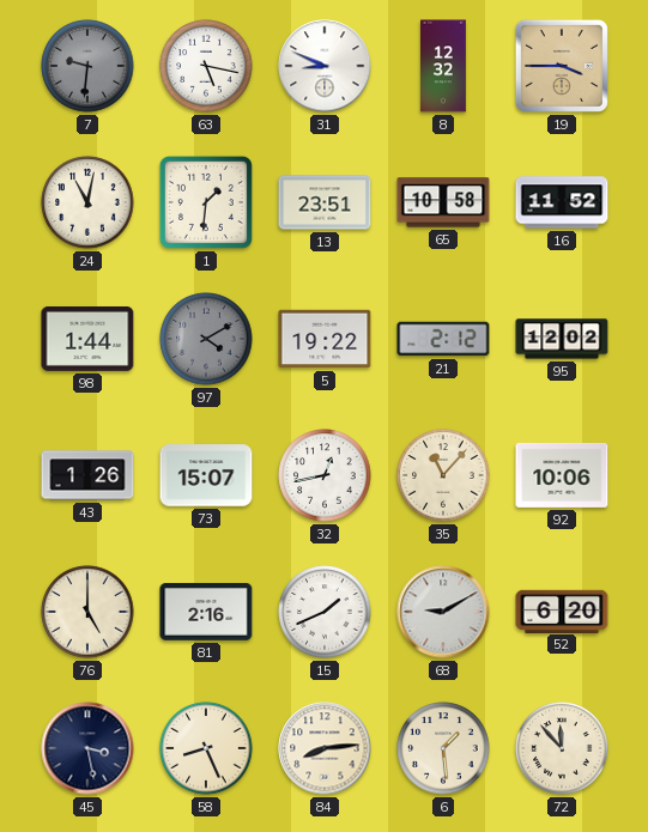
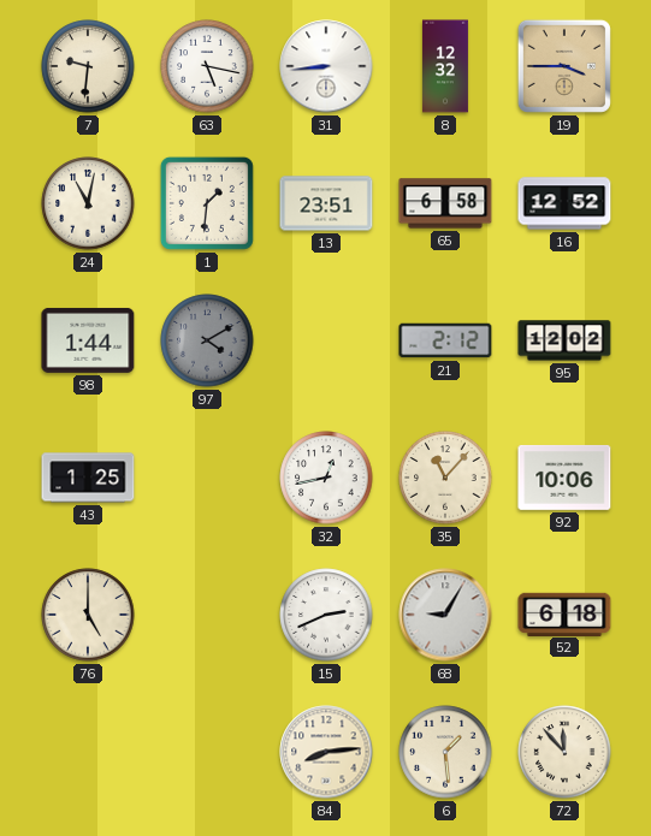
7 dial: grey -> cream (88, 66)
31: 8:49 -> 8:44 (326, 66)
65: 10:58 -> 6:58 (445, 203)
16: 11:52 -> 12:52 (564, 203)
5: 19:22 -> none (325, 339)
43: 1:26 -> 1:25 (88, 478)
73: 15:07 -> none (206, 475)
81: 2:16 -> none (206, 613)
15: 1:41 -> 2:41 (326, 615)
68: 9:10 -> 9:05 (445, 615)
52: 6:20 -> 6:18 (564, 613)
45: 3:28 -> none (87, 748)
58: 8:26 -> none (206, 748)
